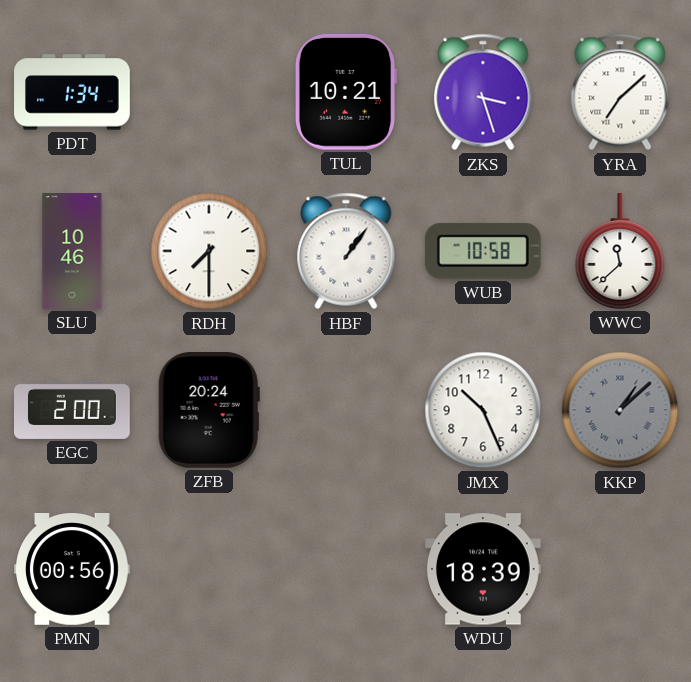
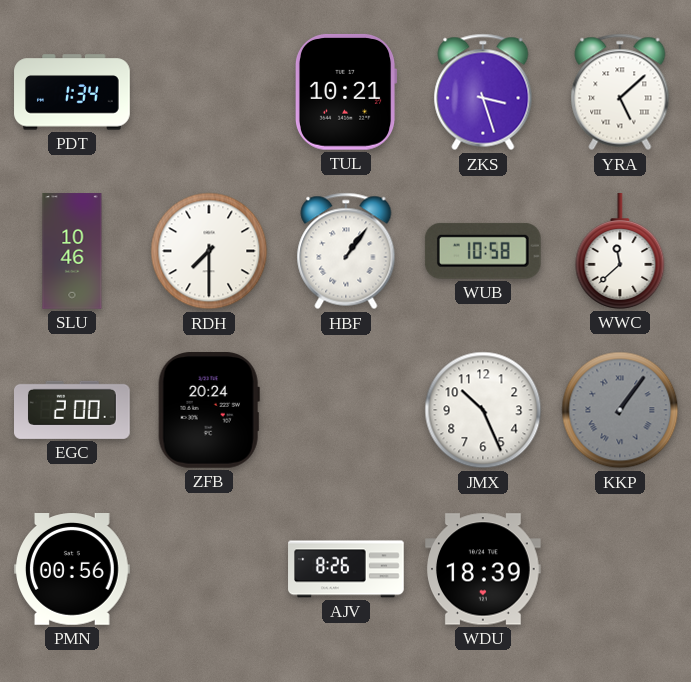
YRA: 7:08 -> 5:08 (620, 92)
KKP: 1:08 -> 1:06 (620, 410)
AJV: none -> 8:26 (346, 569)
